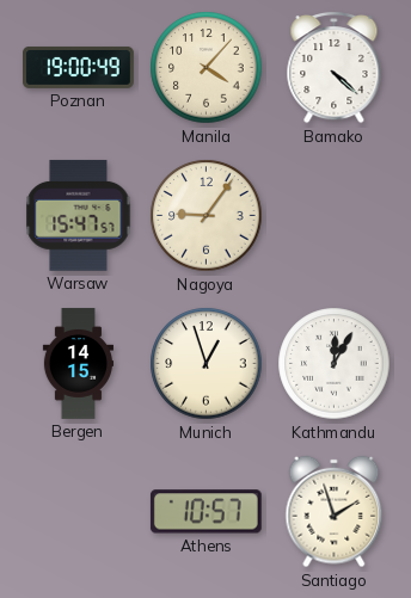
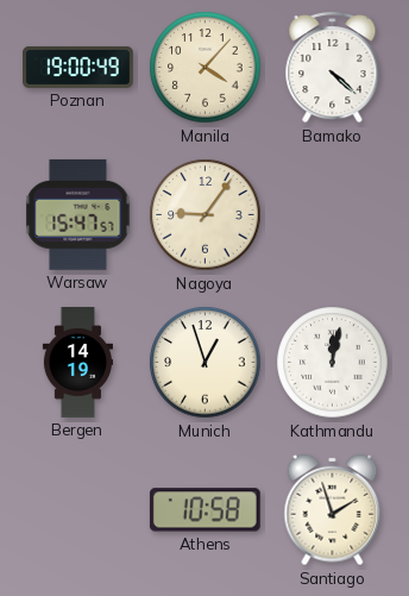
Bergen: 14:15 -> 14:19 (77, 363)
Kathmandu: 12:05 -> 12:02 (333, 363)
Athens: 10:57 -> 10:58 (204, 510)
